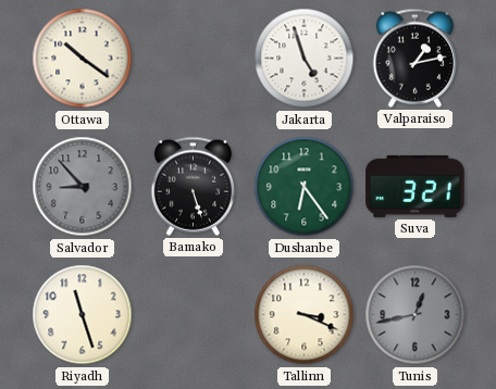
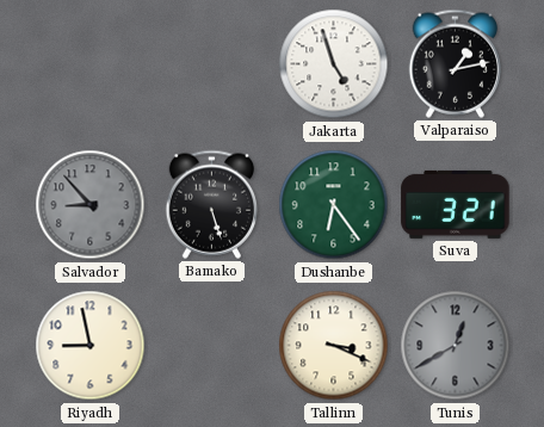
Ottawa: 10:21 -> none (83, 59)
Riyadh: 11:27 -> 8:58 (91, 346)
Tunis: 12:43 -> 12:40 (456, 346)
